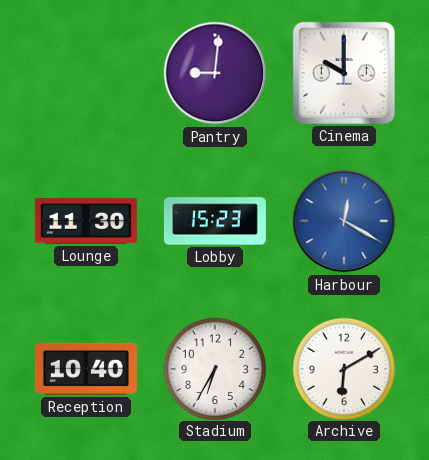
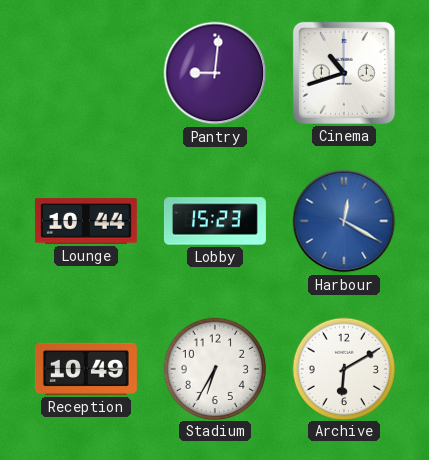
Cinema: 10:00 -> 10:42 (344, 73)
Lounge: 11:30 -> 10:44 (86, 221)
Reception: 10:40 -> 10:49 (86, 369)
